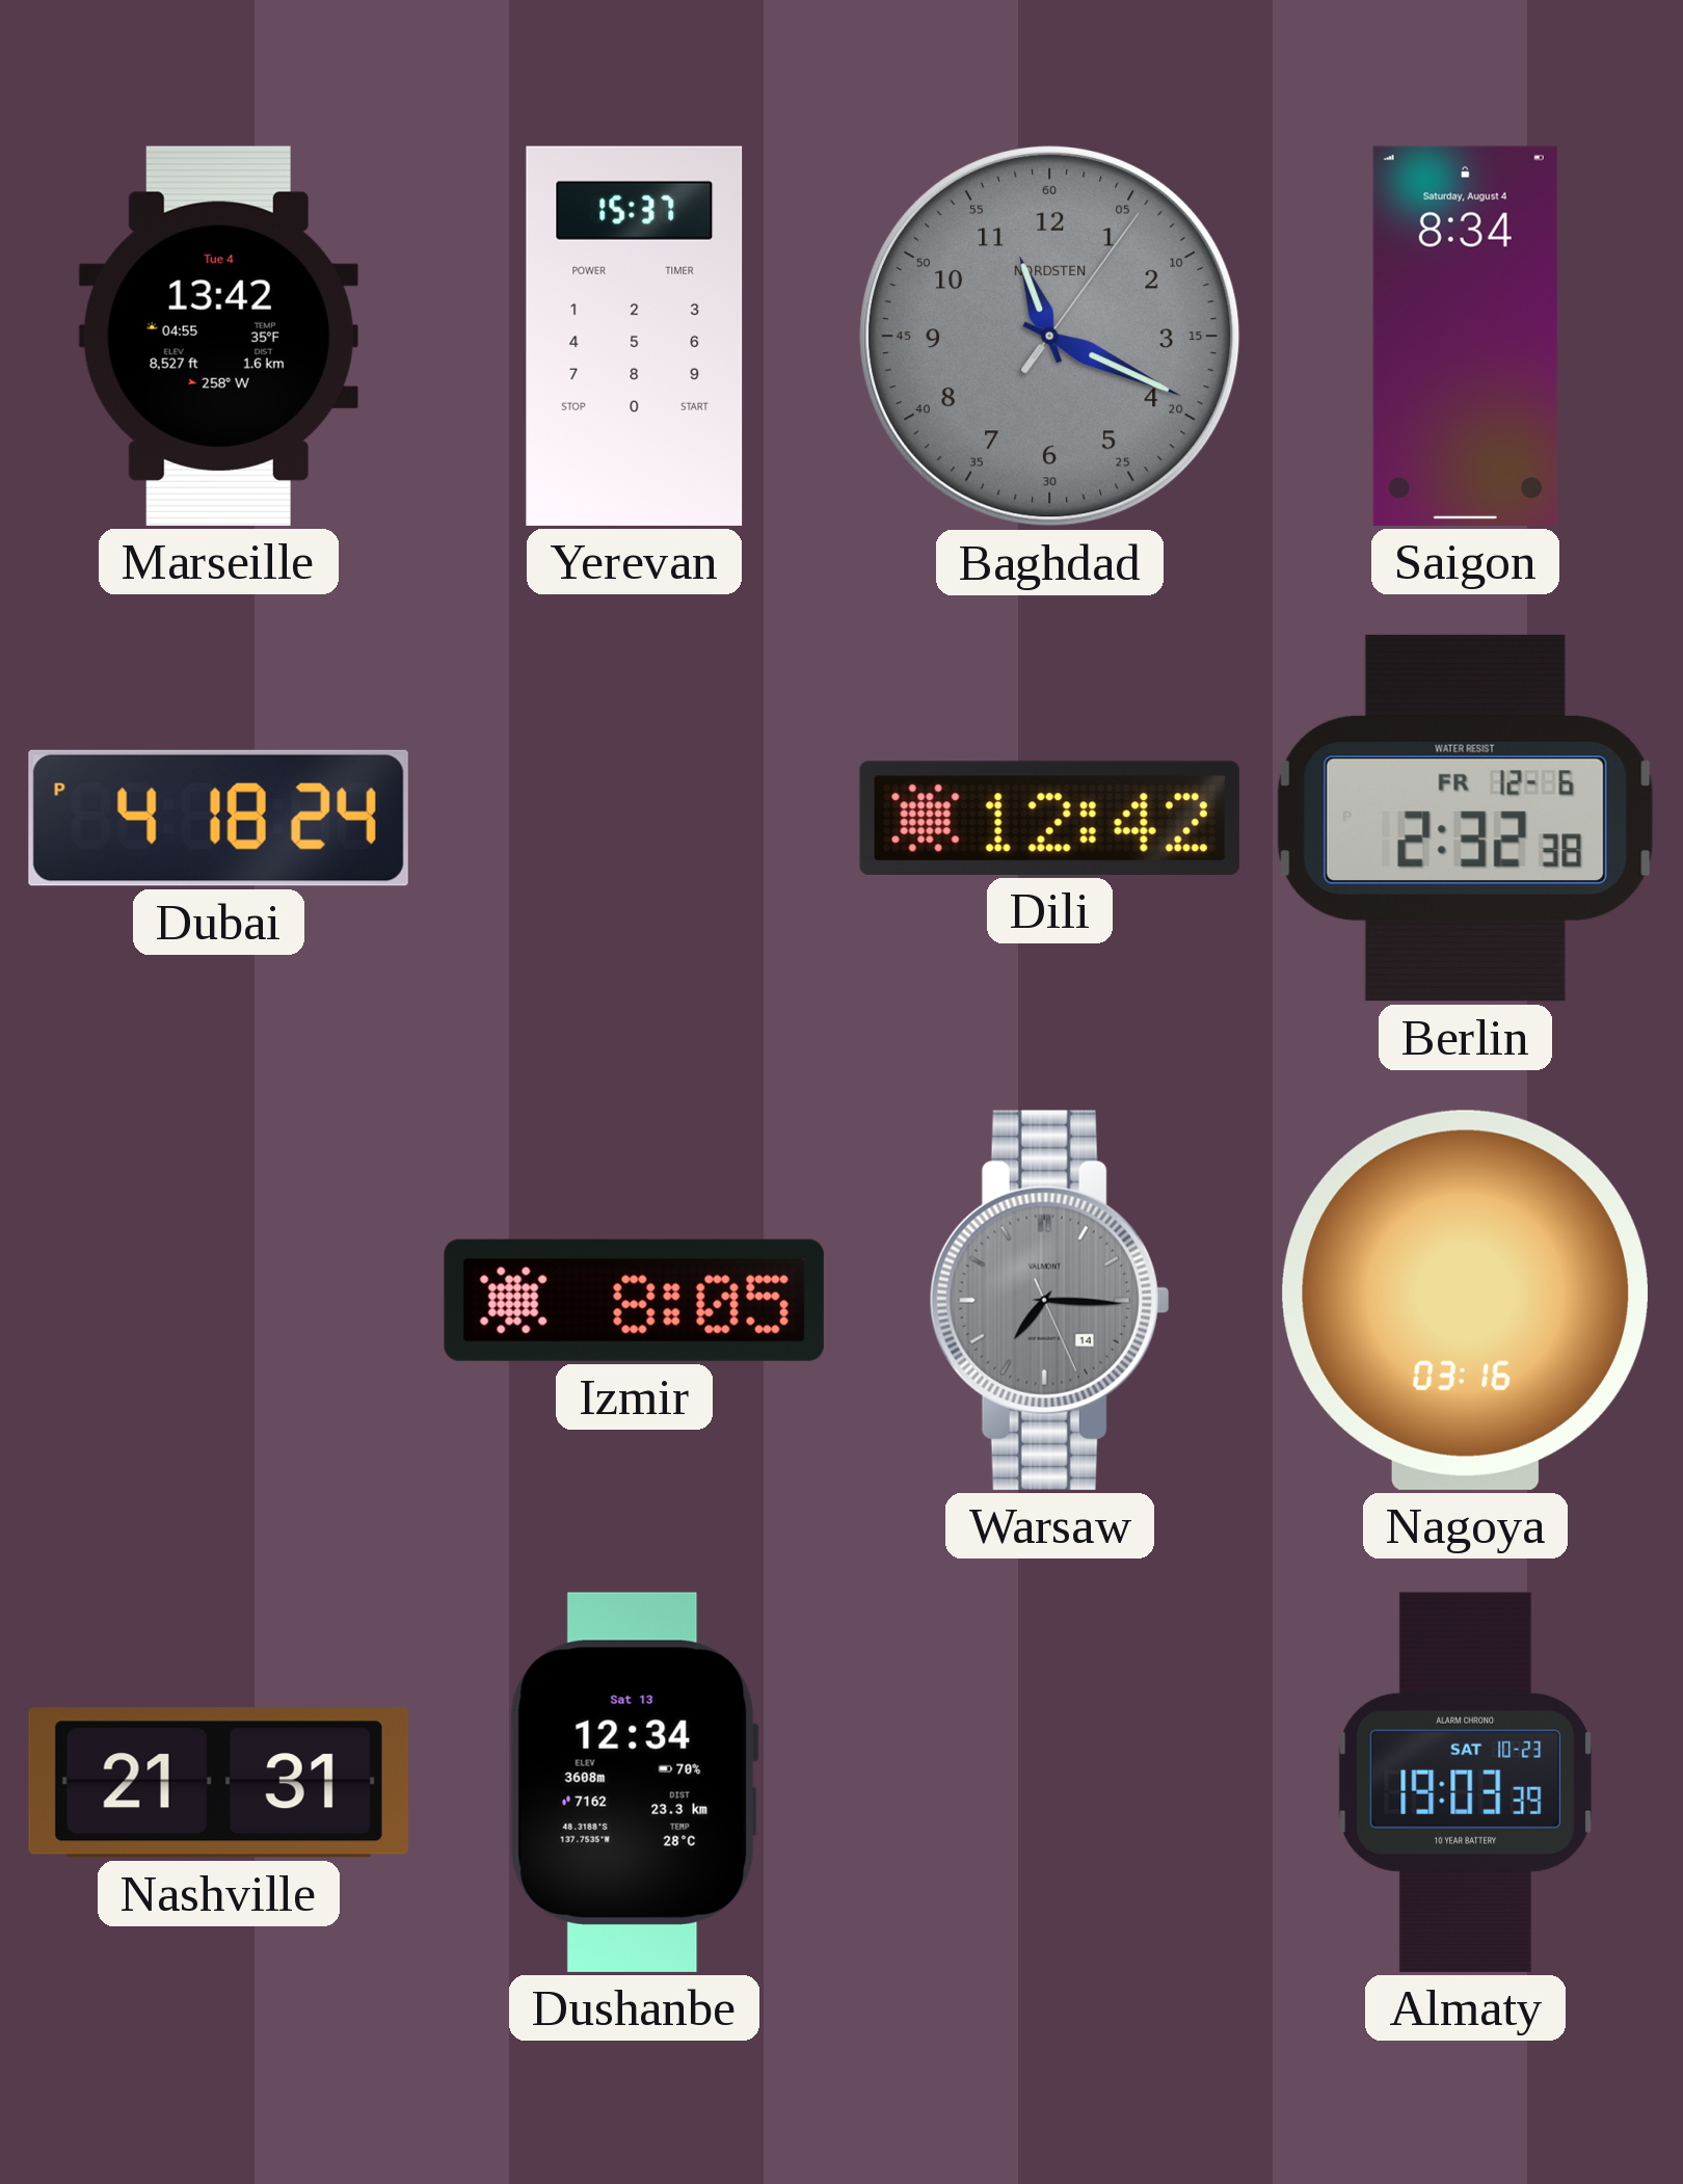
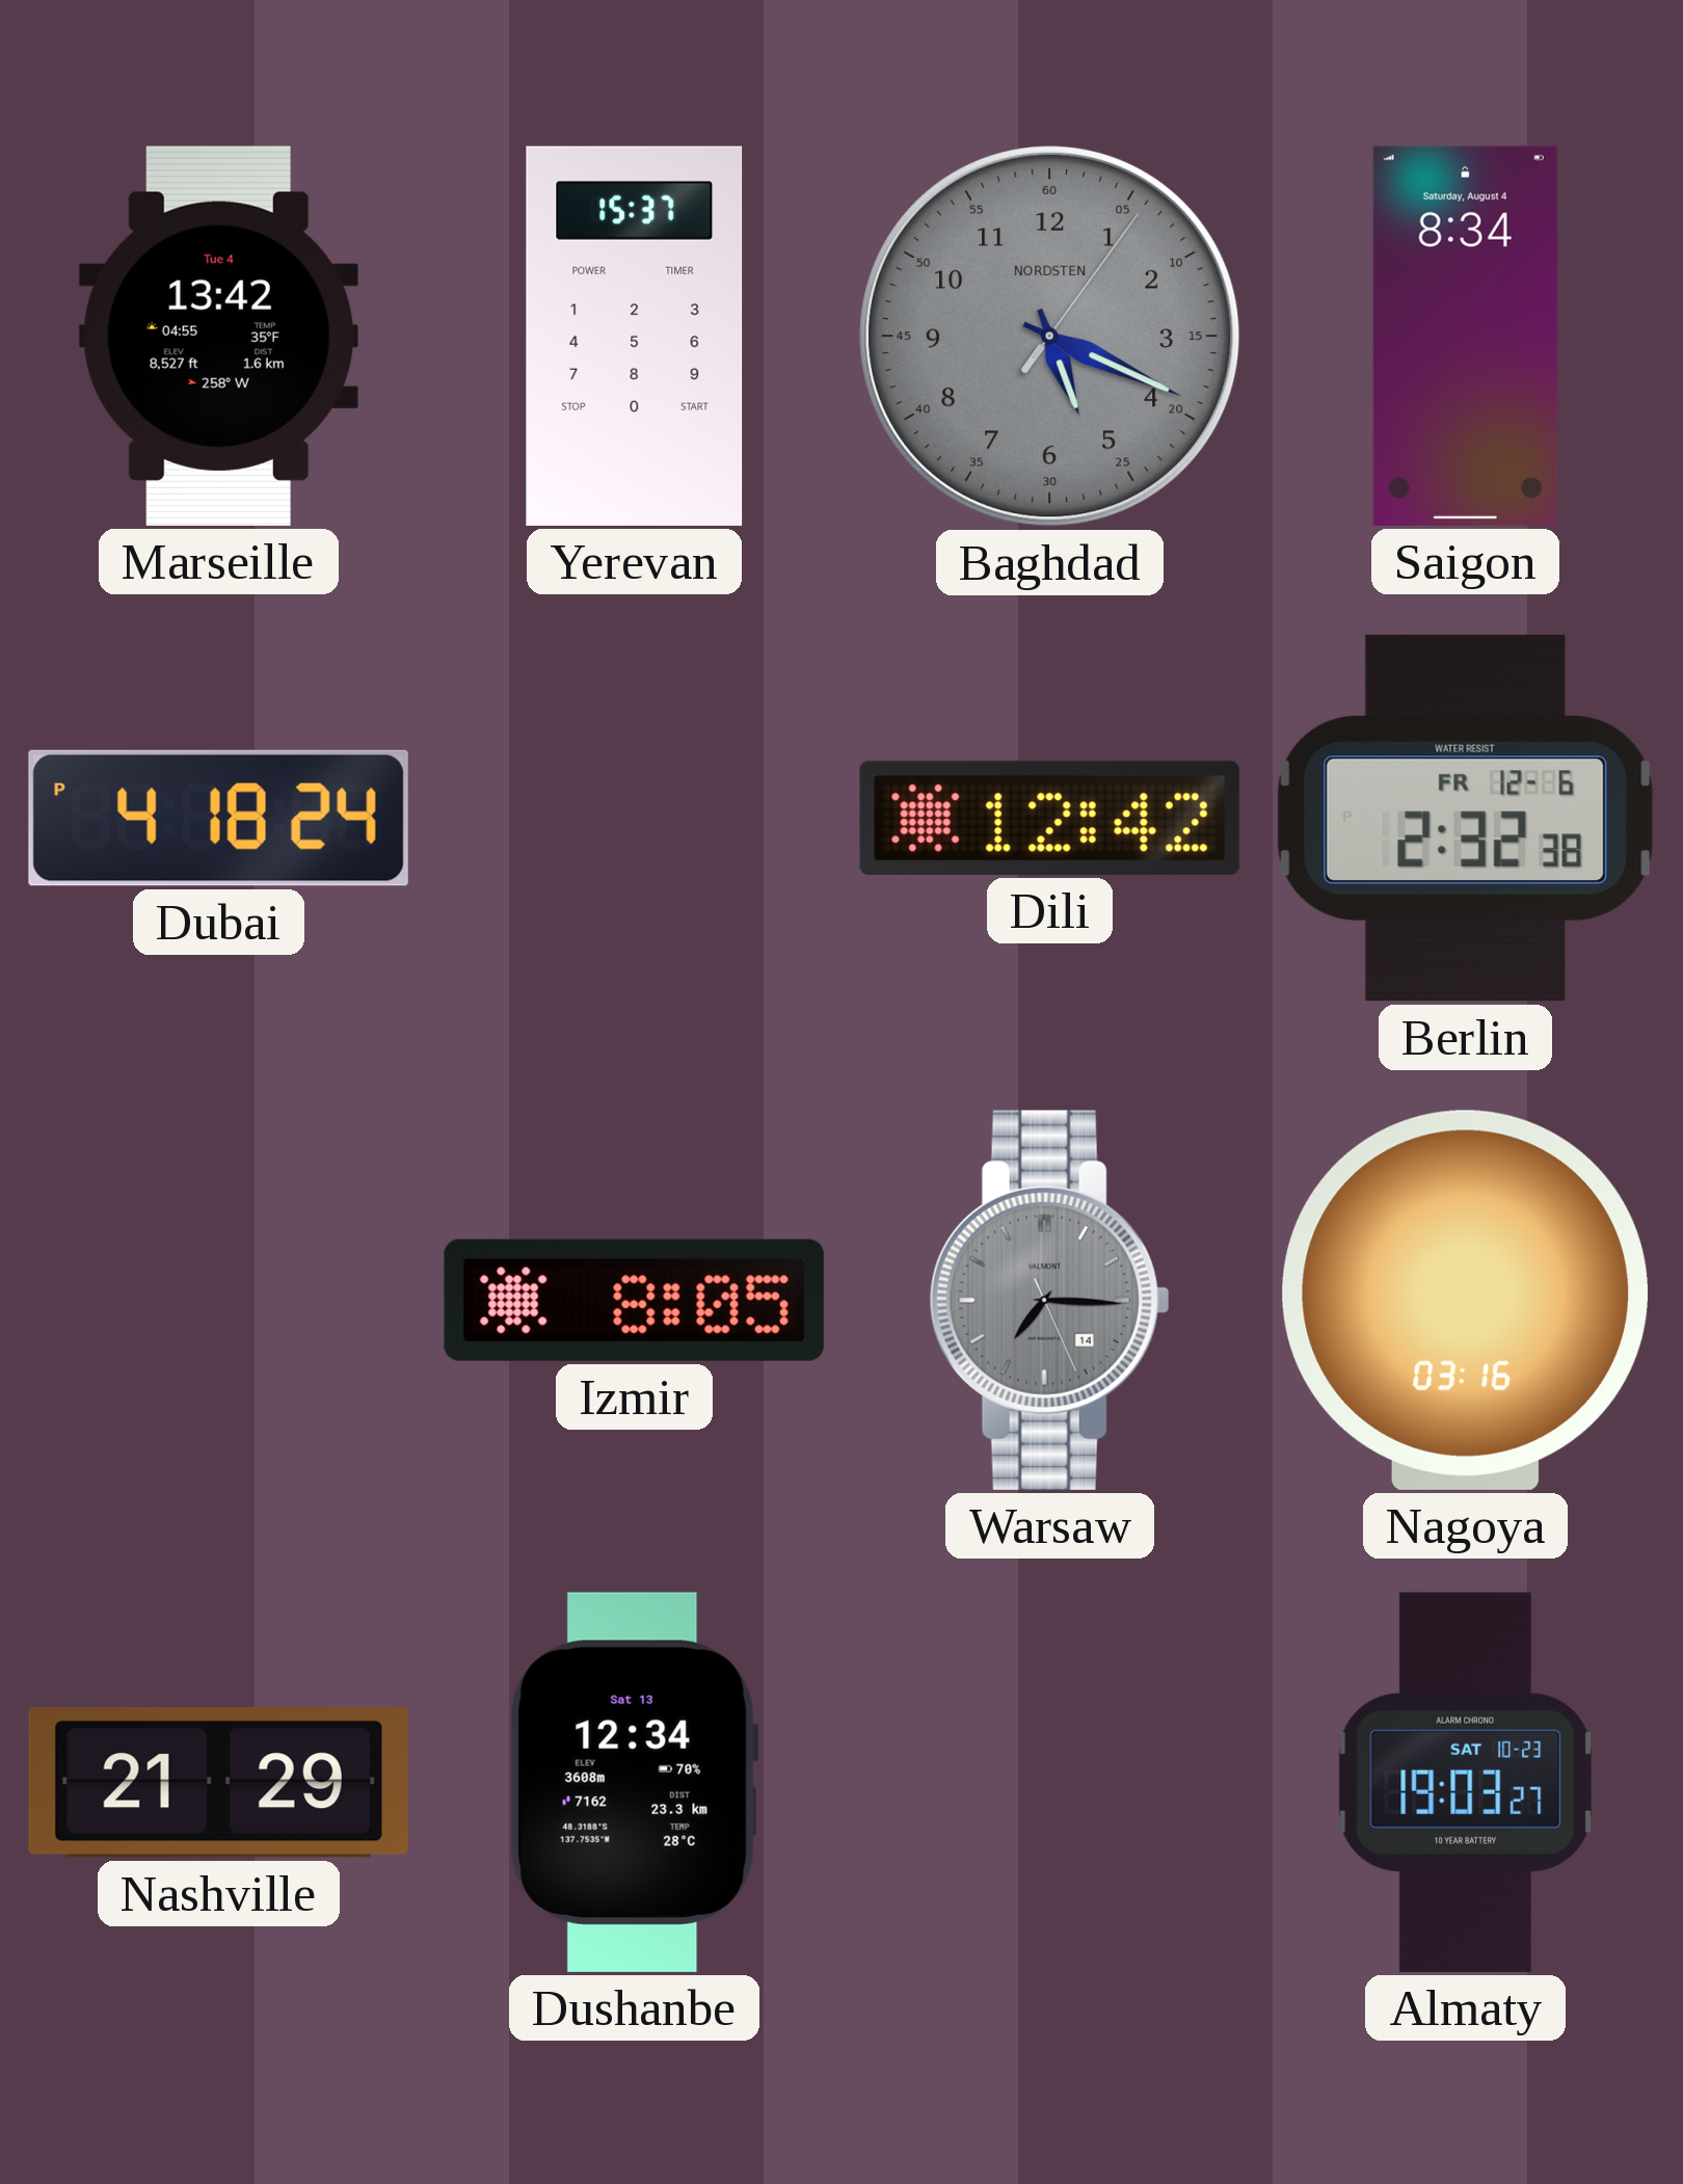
Baghdad: 11:19 -> 5:19 (1049, 336)
Nashville: 21:31 -> 21:29 (218, 1782)
Almaty: 19:03:39 -> 19:03:27 (1466, 1782)
